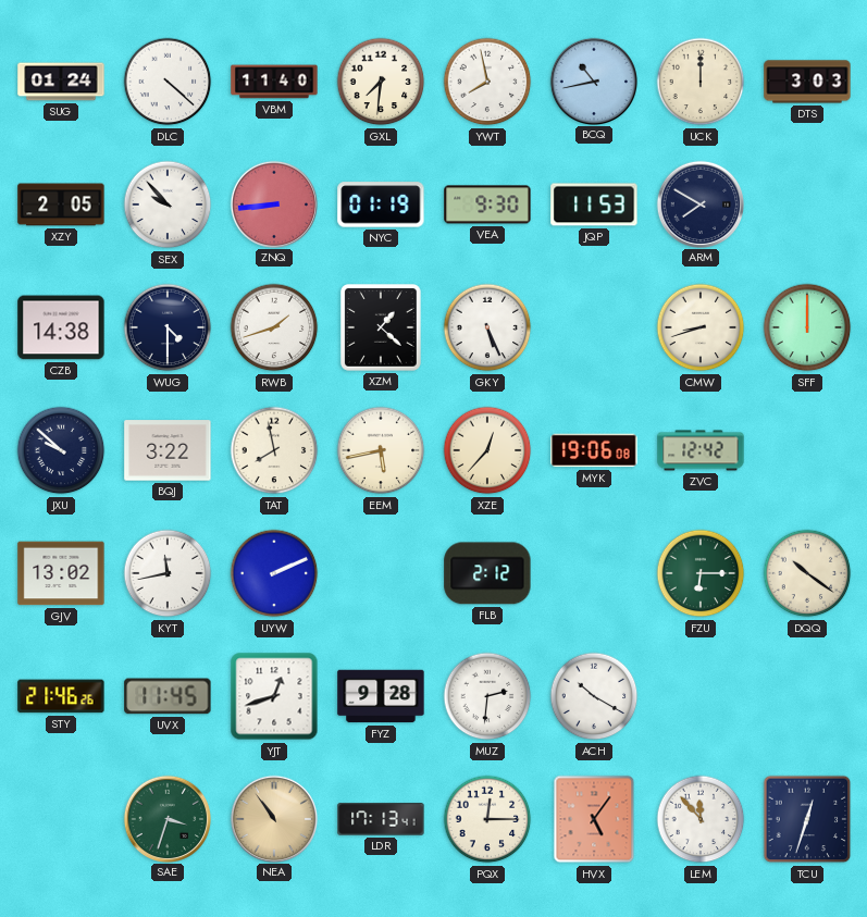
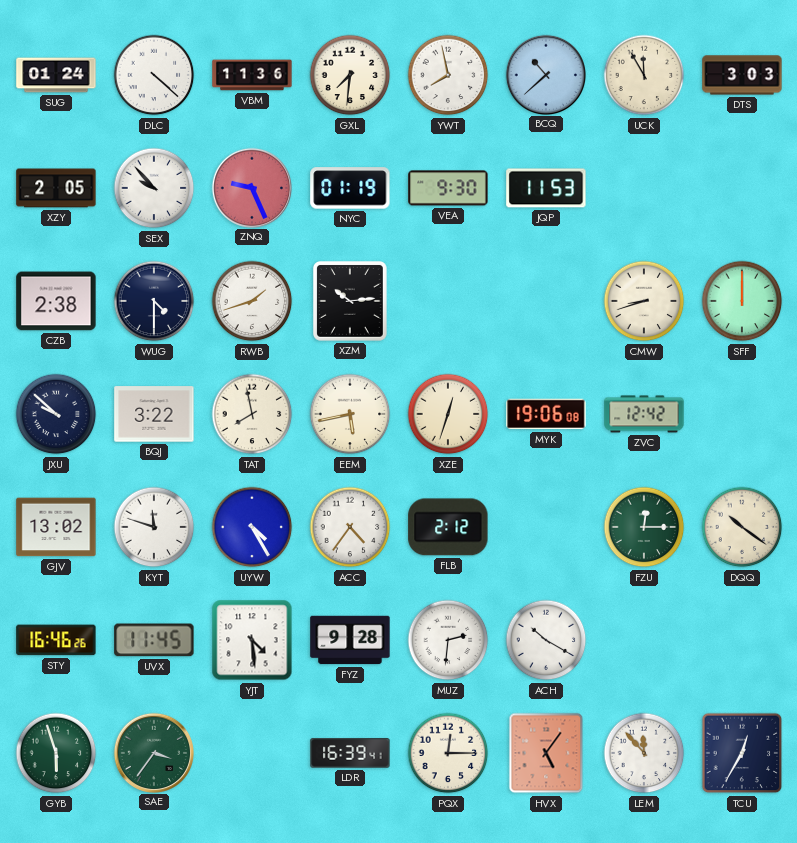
VBM: 11:40 -> 11:36 (252, 75)
BCQ: 10:43 -> 10:38 (545, 74)
UCK: 12:00 -> 11:55 (644, 75)
ZNQ: 8:44 -> 9:26 (251, 187)
ARM: 7:50 -> none (699, 203)
CZB: 14:38 -> 2:38 (56, 301)
XZM: 1:22 -> 10:14 (350, 302)
GKY: 5:26 -> none (487, 327)
XZE: 12:37 -> 12:33 (448, 414)
KYT: 11:43 -> 11:48 (154, 527)
UYW: 2:11 -> 4:25 (252, 527)
ACC: none -> 4:36 (350, 527)
FZU: 6:15 -> 12:15 (644, 527)
STY: 21:46 -> 16:46 (56, 640)
YJT: 12:42 -> 4:29 (252, 640)
GYB: none -> 5:57 (56, 753)
SAE: 3:33 -> 3:36 (153, 752)
NEA: 10:54 -> none (273, 818)
LDR: 17:13 -> 16:39 (350, 753)
TCU: 12:33 -> 12:35 (742, 753)
